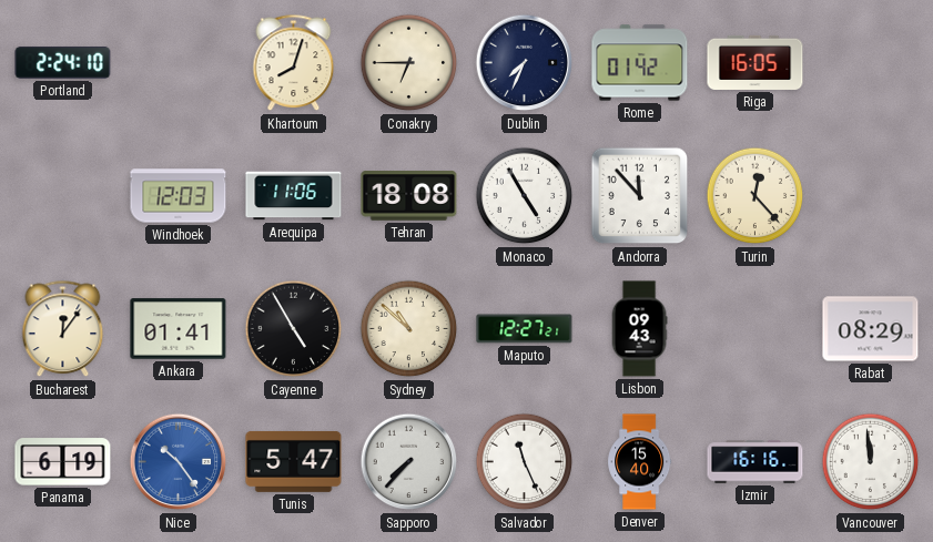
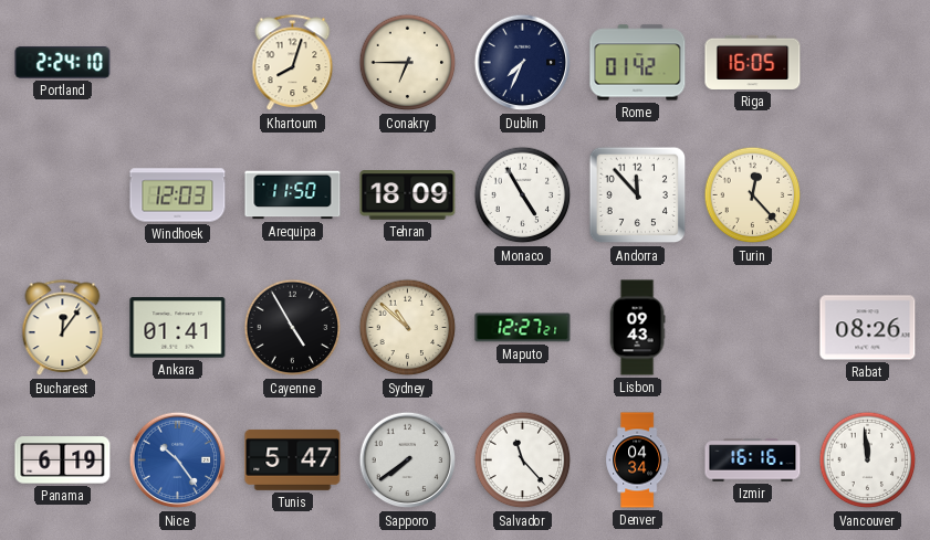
Arequipa: 11:06 -> 11:50 (293, 195)
Tehran: 18:08 -> 18:09 (408, 195)
Rabat: 08:29 -> 08:26 (868, 328)
Sapporo: 7:37 -> 7:39 (408, 460)
Salvador: 11:26 -> 11:23 (523, 460)
Denver: 15:40 -> 04:34 (638, 460)
